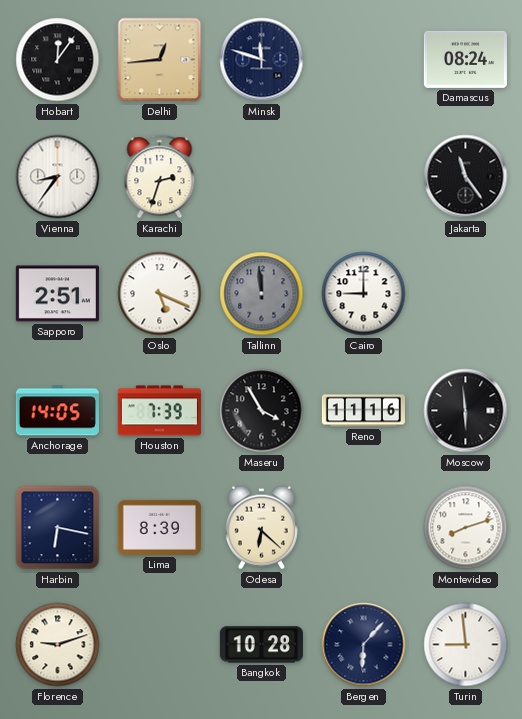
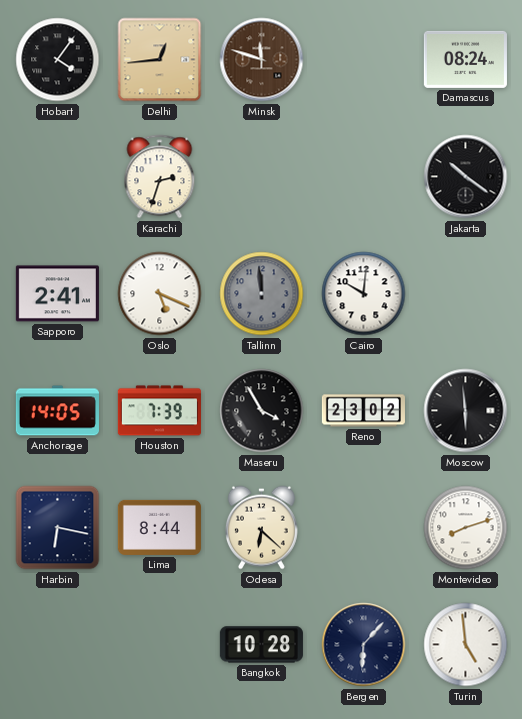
Hobart: 12:06 -> 4:06 (58, 60)
Minsk dial: navy -> brown (262, 60)
Vienna: 8:36 -> none (58, 177)
Jakarta: 11:24 -> 10:21 (466, 177)
Sapporo: 2:51 -> 2:41 (57, 294)
Cairo: 9:00 -> 10:01 (364, 294)
Reno: 11:16 -> 23:02 (363, 411)
Lima: 8:39 -> 8:44 (159, 527)
Florence: 9:12 -> none (58, 645)
Turin: 8:59 -> 4:59 (466, 645)
